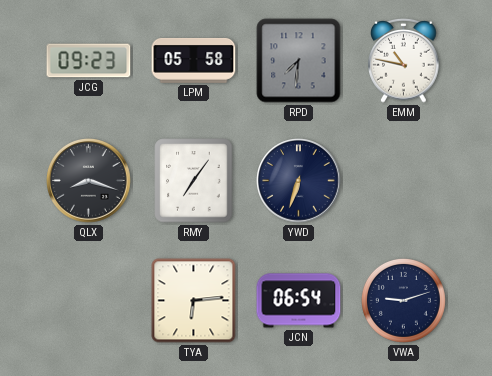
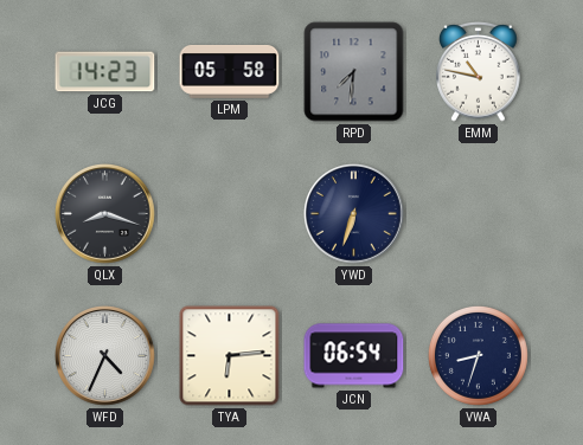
JCG: 09:23 -> 14:23 (105, 72)
RMY: 7:06 -> none (194, 181)
WFD: none -> 4:34 (105, 356)
VWA: 9:12 -> 8:33 (478, 355)
